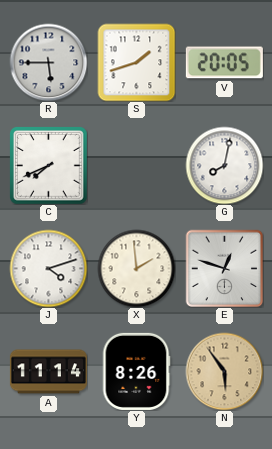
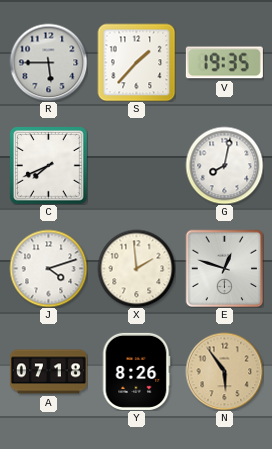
S: 1:42 -> 1:37 (136, 62)
V: 20:05 -> 19:35 (224, 63)
A: 11:14 -> 07:18 (48, 372)
